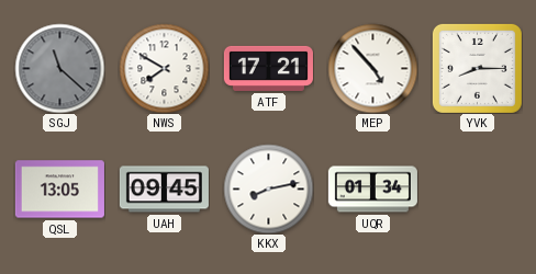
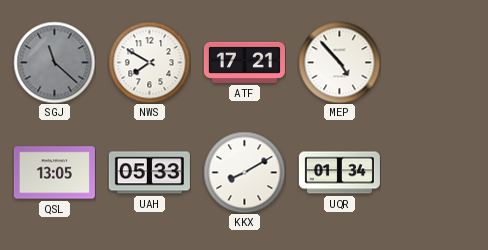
YVK: 8:15 -> none (477, 68)
UAH: 09:45 -> 05:33 (149, 173)
KKX: 8:13 -> 8:10 (244, 172)
